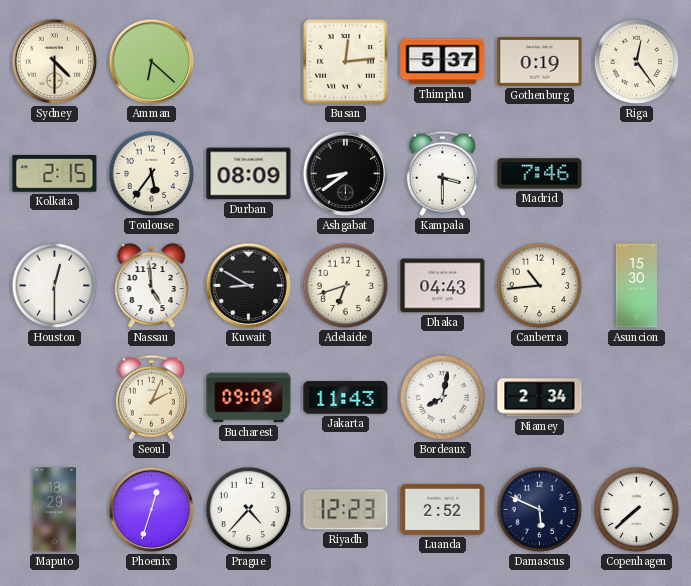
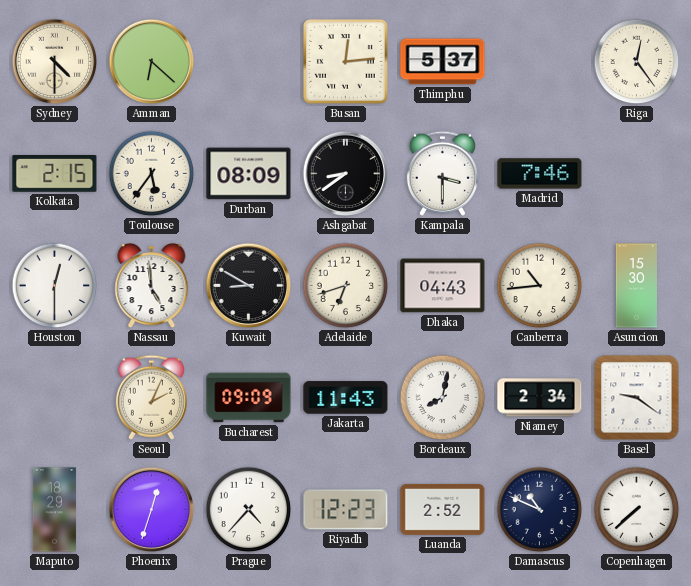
Gothenburg: 0:19 -> none (540, 62)
Basel: none -> 9:21 (637, 398)
Damascus: 5:49 -> 10:49 (540, 510)
